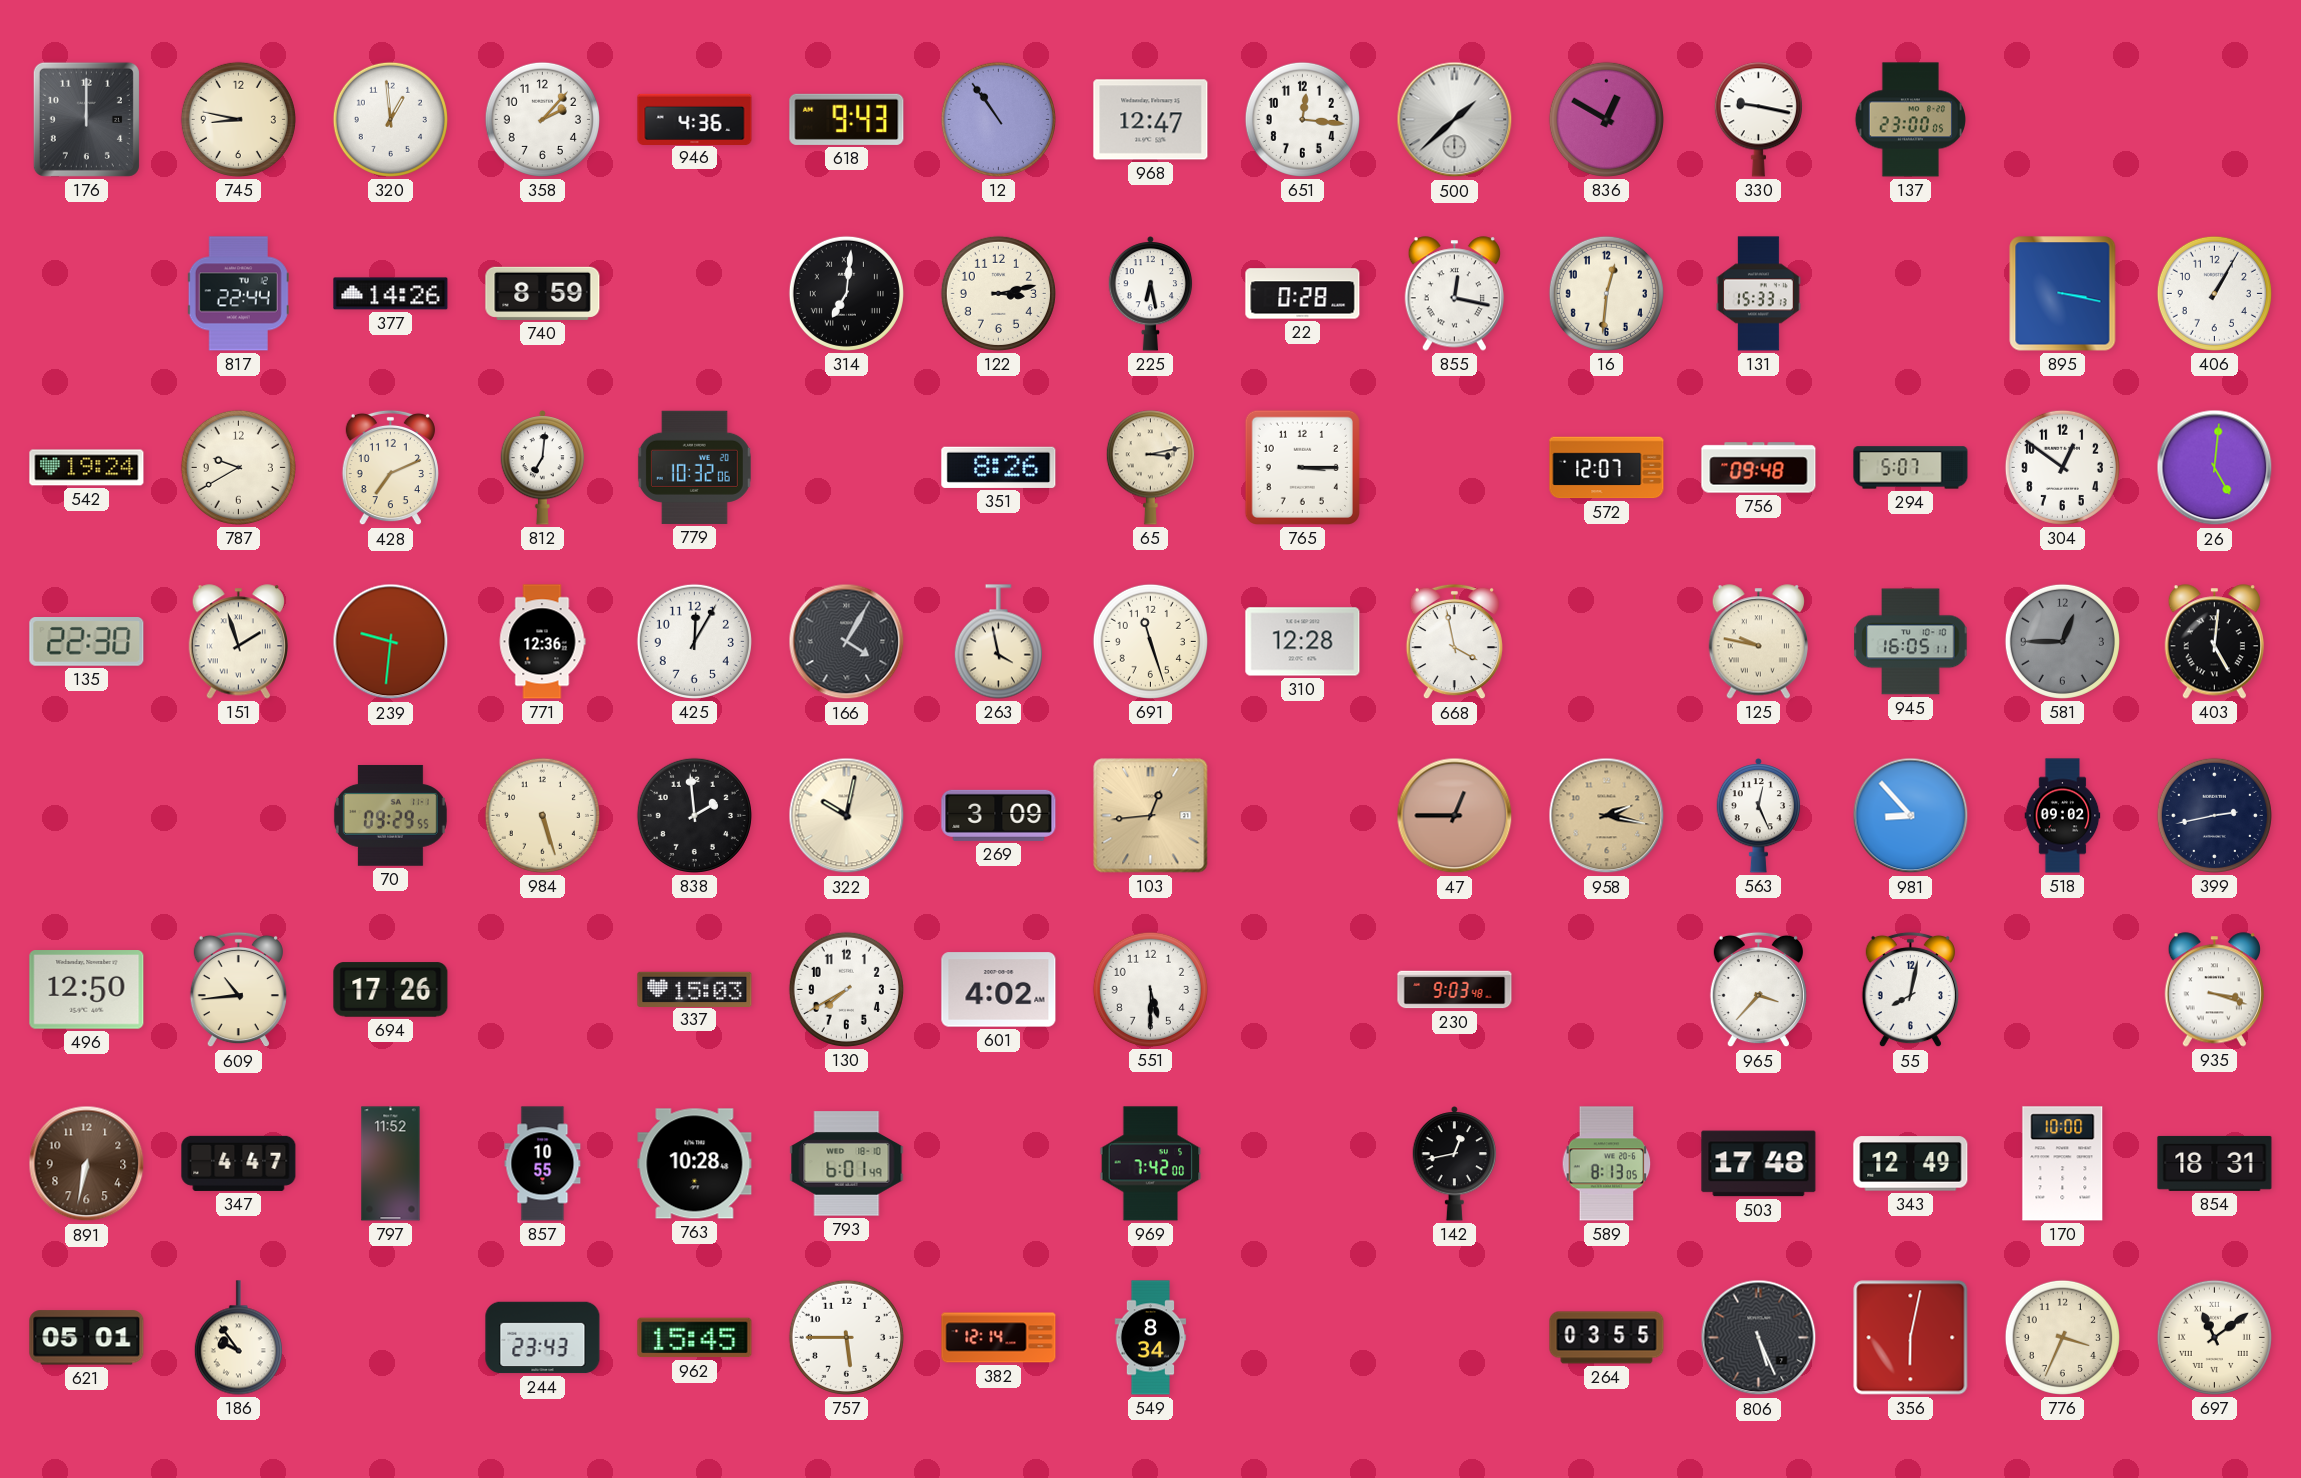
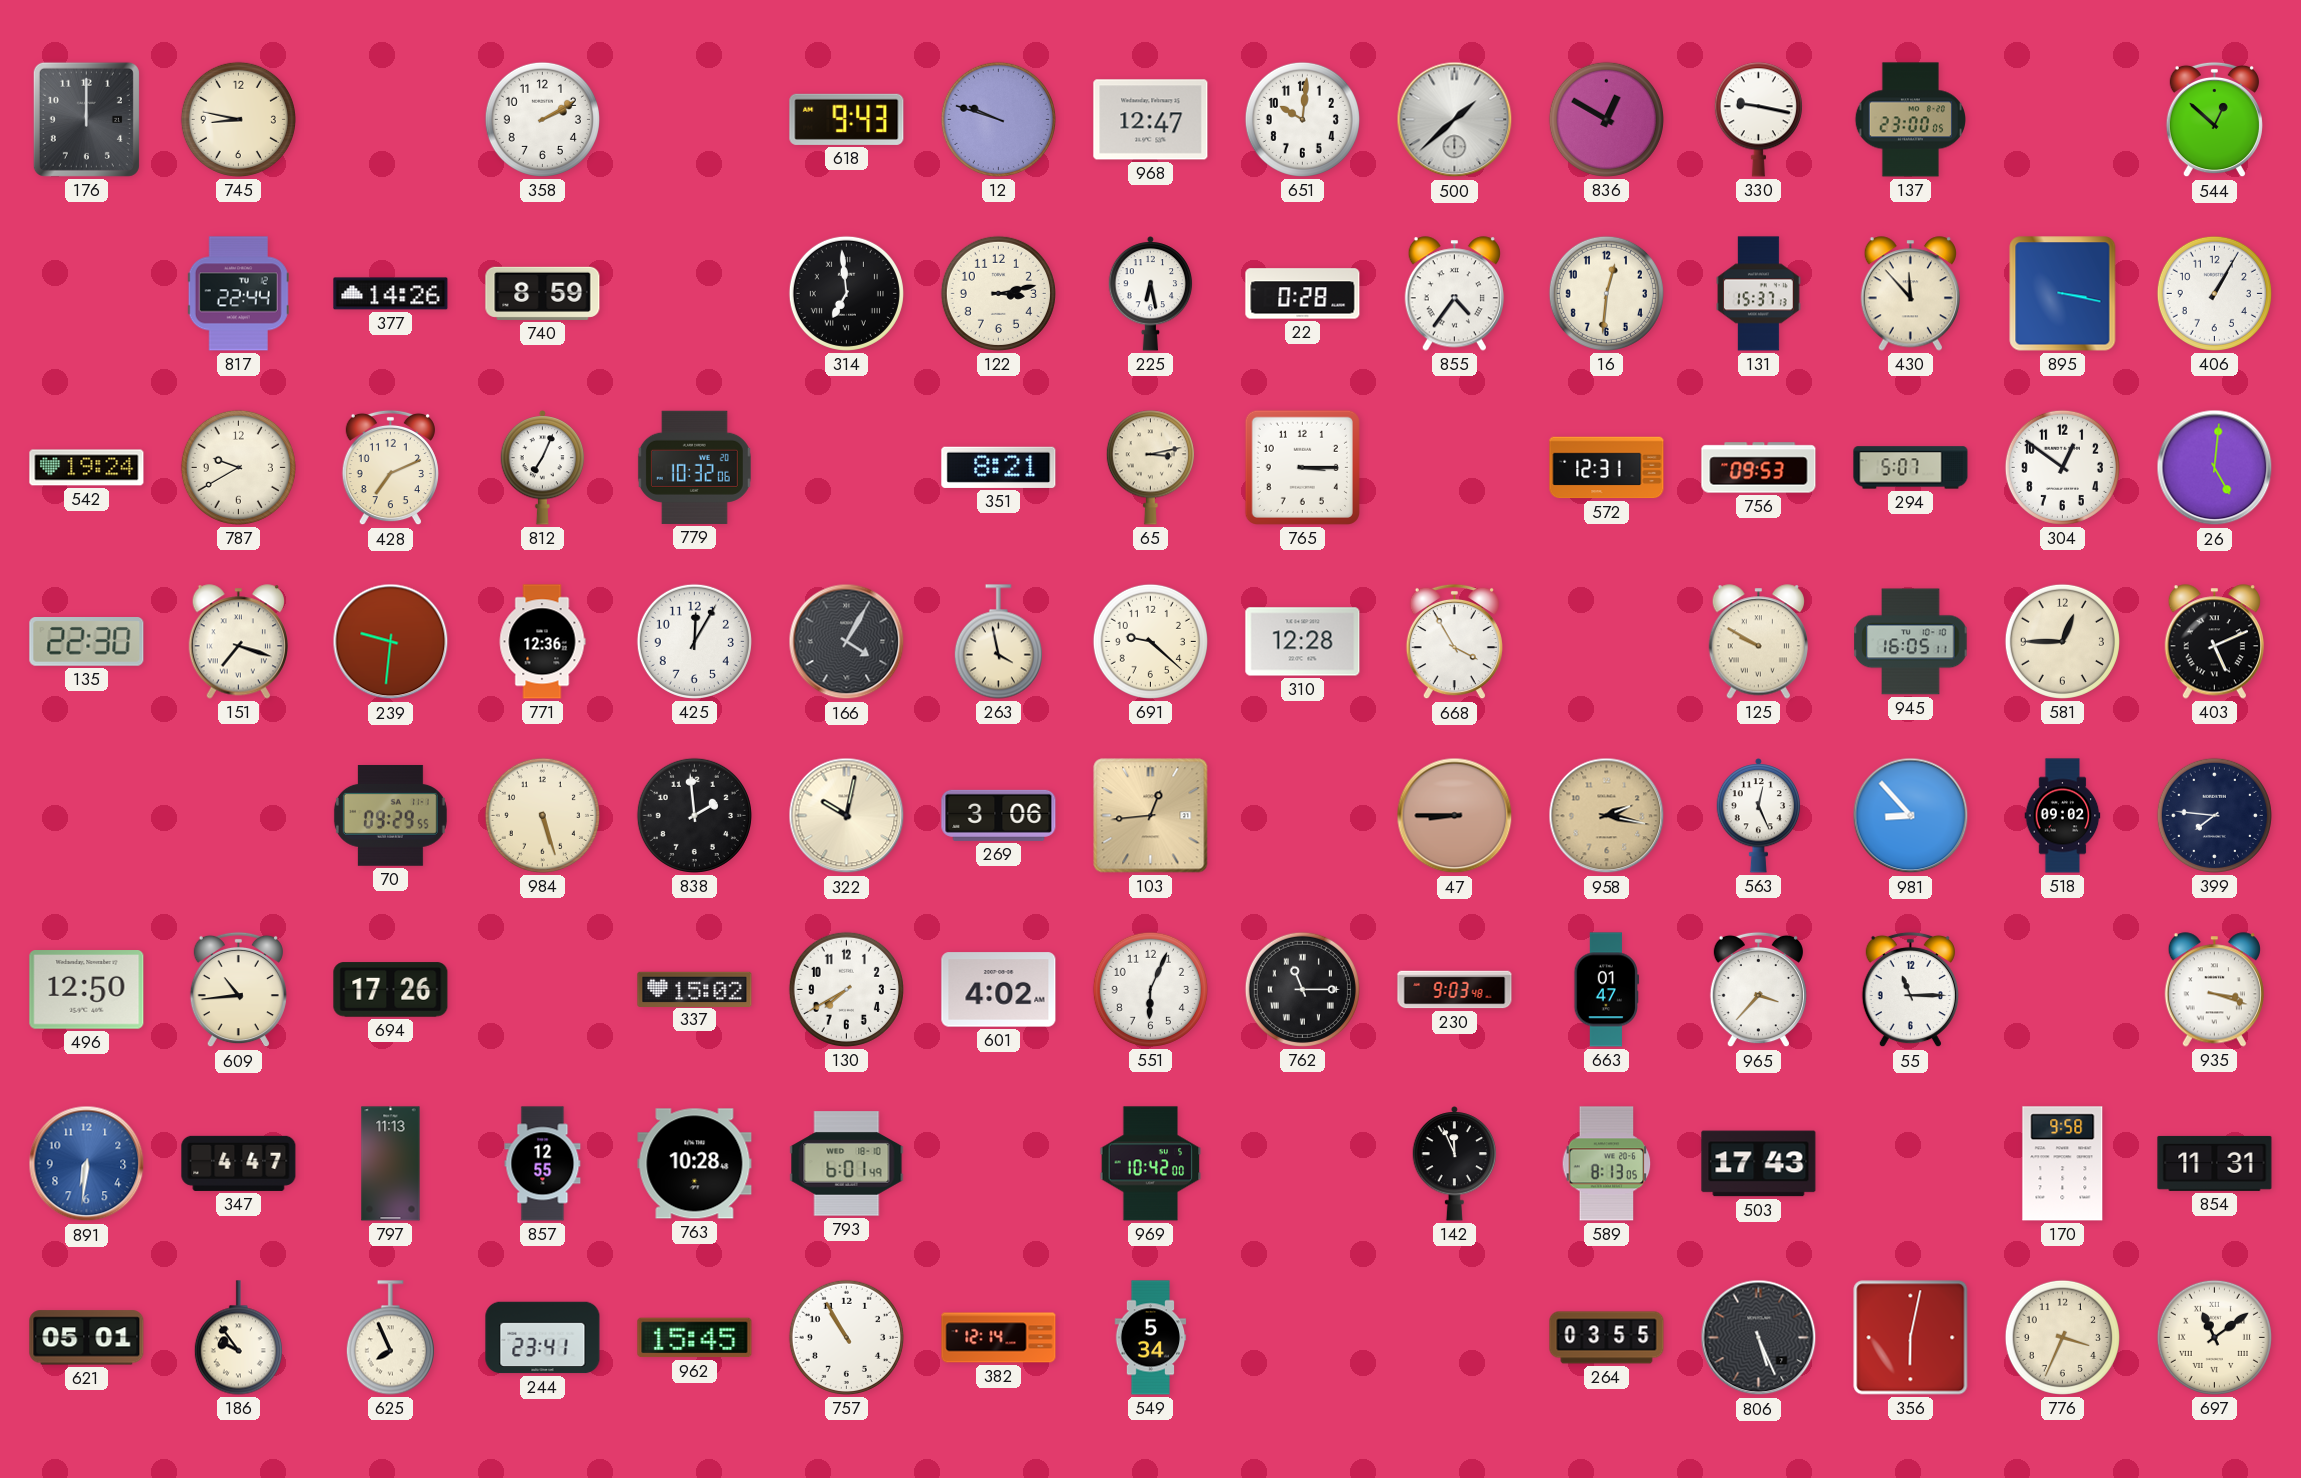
320: 12:59 -> none (390, 119)
358: 2:07 -> 2:10 (542, 119)
946: 4:36 -> none (695, 119)
12: 10:54 -> 9:48 (998, 119)
651: 12:16 -> 10:01 (1302, 119)
544: none -> 12:52 (2214, 120)
314: 7:01 -> 6:59 (846, 293)
855: 12:17 -> 4:36 (1454, 294)
131: 15:33 -> 15:37 (1759, 294)
430: none -> 11:53 (1910, 294)
812: 7:01 -> 7:04 (543, 468)
351: 8:26 -> 8:21 (999, 467)
572: 12:07 -> 12:31 (1607, 468)
756: 09:48 -> 09:53 (1759, 468)
151: 1:57 -> 7:18 (238, 642)
691: 11:27 -> 9:22 (1150, 641)
668: 3:58 -> 3:55 (1454, 642)
125: 9:47 -> 9:50 (1758, 642)
581 dial: grey -> cream (2062, 641)
403: 5:01 -> 5:11 (2214, 642)
269: 3:09 -> 3:06 (999, 815)
47: 12:45 -> 8:45 (1455, 816)
399: 2:43 -> 7:46 (2214, 815)
337: 15:03 -> 15:02 (695, 989)
551: 5:30 -> 6:04 (1150, 989)
762: none -> 11:15 (1302, 989)
663: none -> 01:47 (1607, 990)
55: 8:02 -> 11:15 (1910, 990)
891: 6:32 -> 6:31 (87, 1164)
891 dial: brown -> blue (87, 1164)
797: 11:52 -> 11:13 (391, 1164)
857: 10:55 -> 12:55 (543, 1164)
969: 7:42 -> 10:42 (1151, 1164)
142: 12:43 -> 11:56 (1455, 1164)
503: 17:48 -> 17:43 (1759, 1164)
343: 12:49 -> none (1911, 1164)
170: 10:00 -> 9:58 (2063, 1164)
854: 18:31 -> 11:31 (2215, 1163)
625: none -> 7:56 (390, 1338)
244: 23:43 -> 23:41 (543, 1338)
757: 5:45 -> 10:55 (846, 1337)
549: 8:34 -> 5:34 (1151, 1338)
